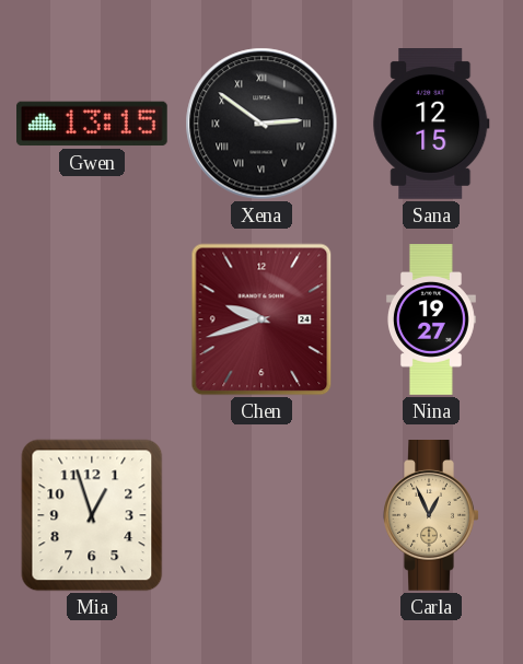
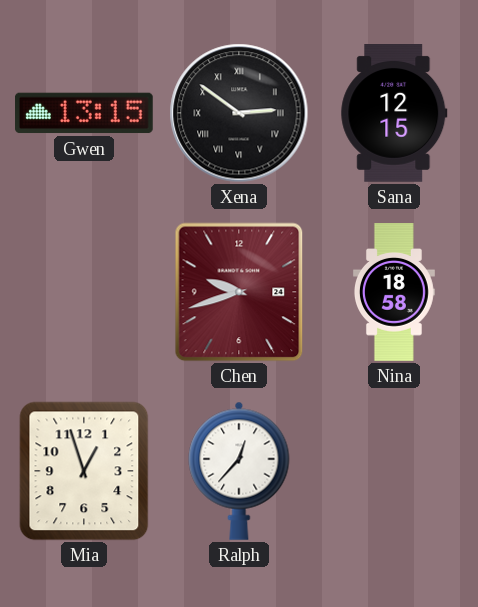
Nina: 19:27 -> 18:58 (394, 292)
Ralph: none -> 12:37 (239, 471)
Carla: 12:56 -> none (431, 516)
